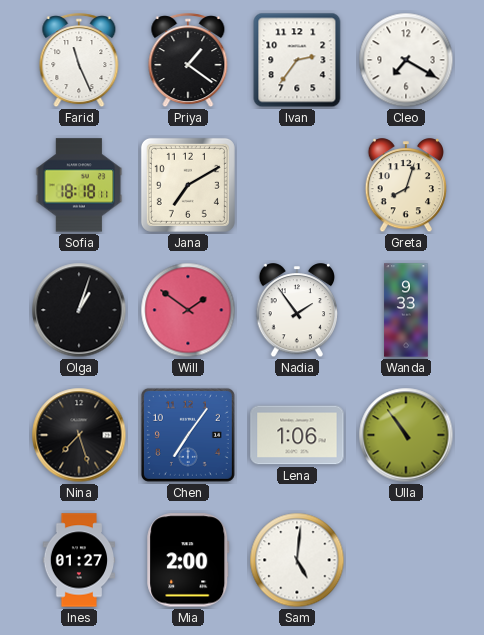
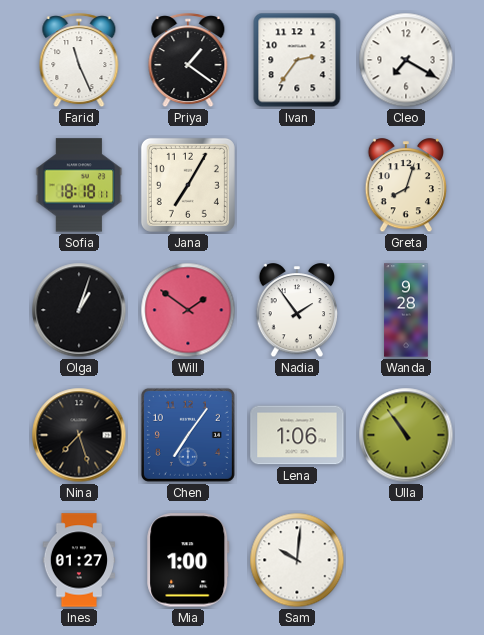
Jana: 7:10 -> 7:05 (188, 185)
Wanda: 9:33 -> 9:28 (406, 310)
Mia: 2:00 -> 1:00 (188, 560)
Sam: 5:01 -> 10:01 (297, 560)
